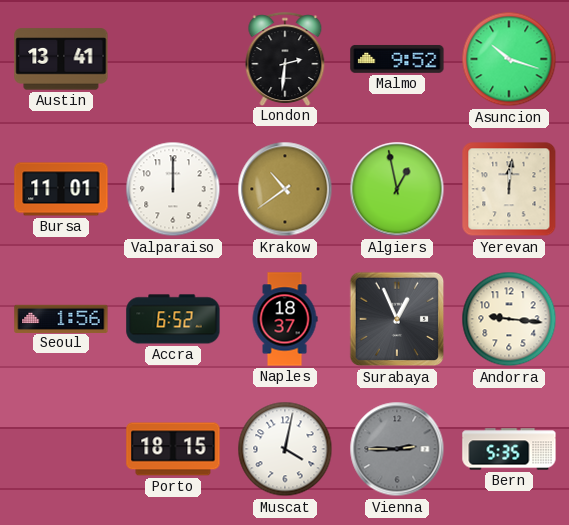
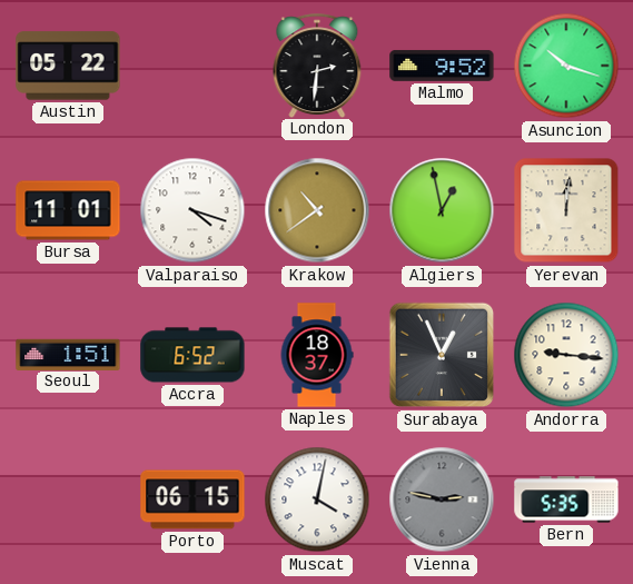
Austin: 13:41 -> 05:22 (68, 66)
Valparaiso: 12:00 -> 4:18 (192, 210)
Seoul: 1:56 -> 1:51 (68, 354)
Porto: 18:15 -> 06:15 (192, 499)
Vienna: 2:45 -> 2:47 (442, 499)
